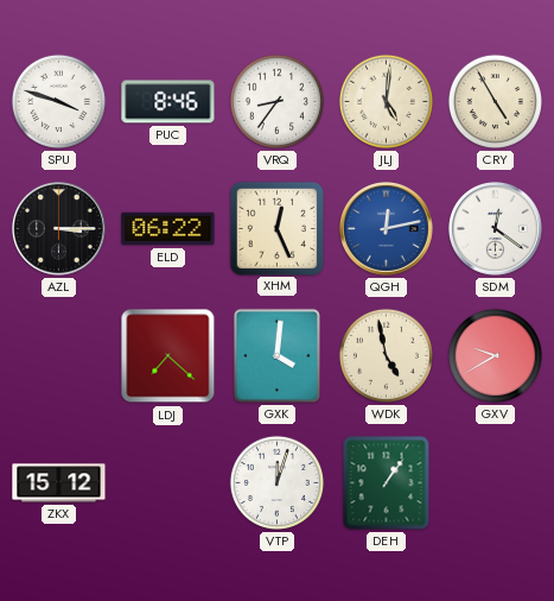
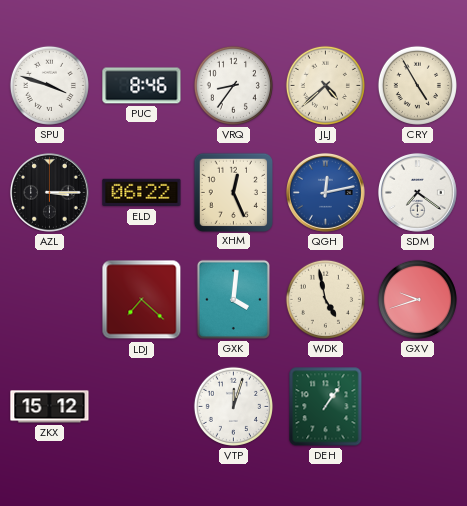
JLJ: 5:01 -> 4:38 (325, 85)
SDM: 12:21 -> 7:21 (417, 192)
GXV: 9:40 -> 9:42 (417, 299)
